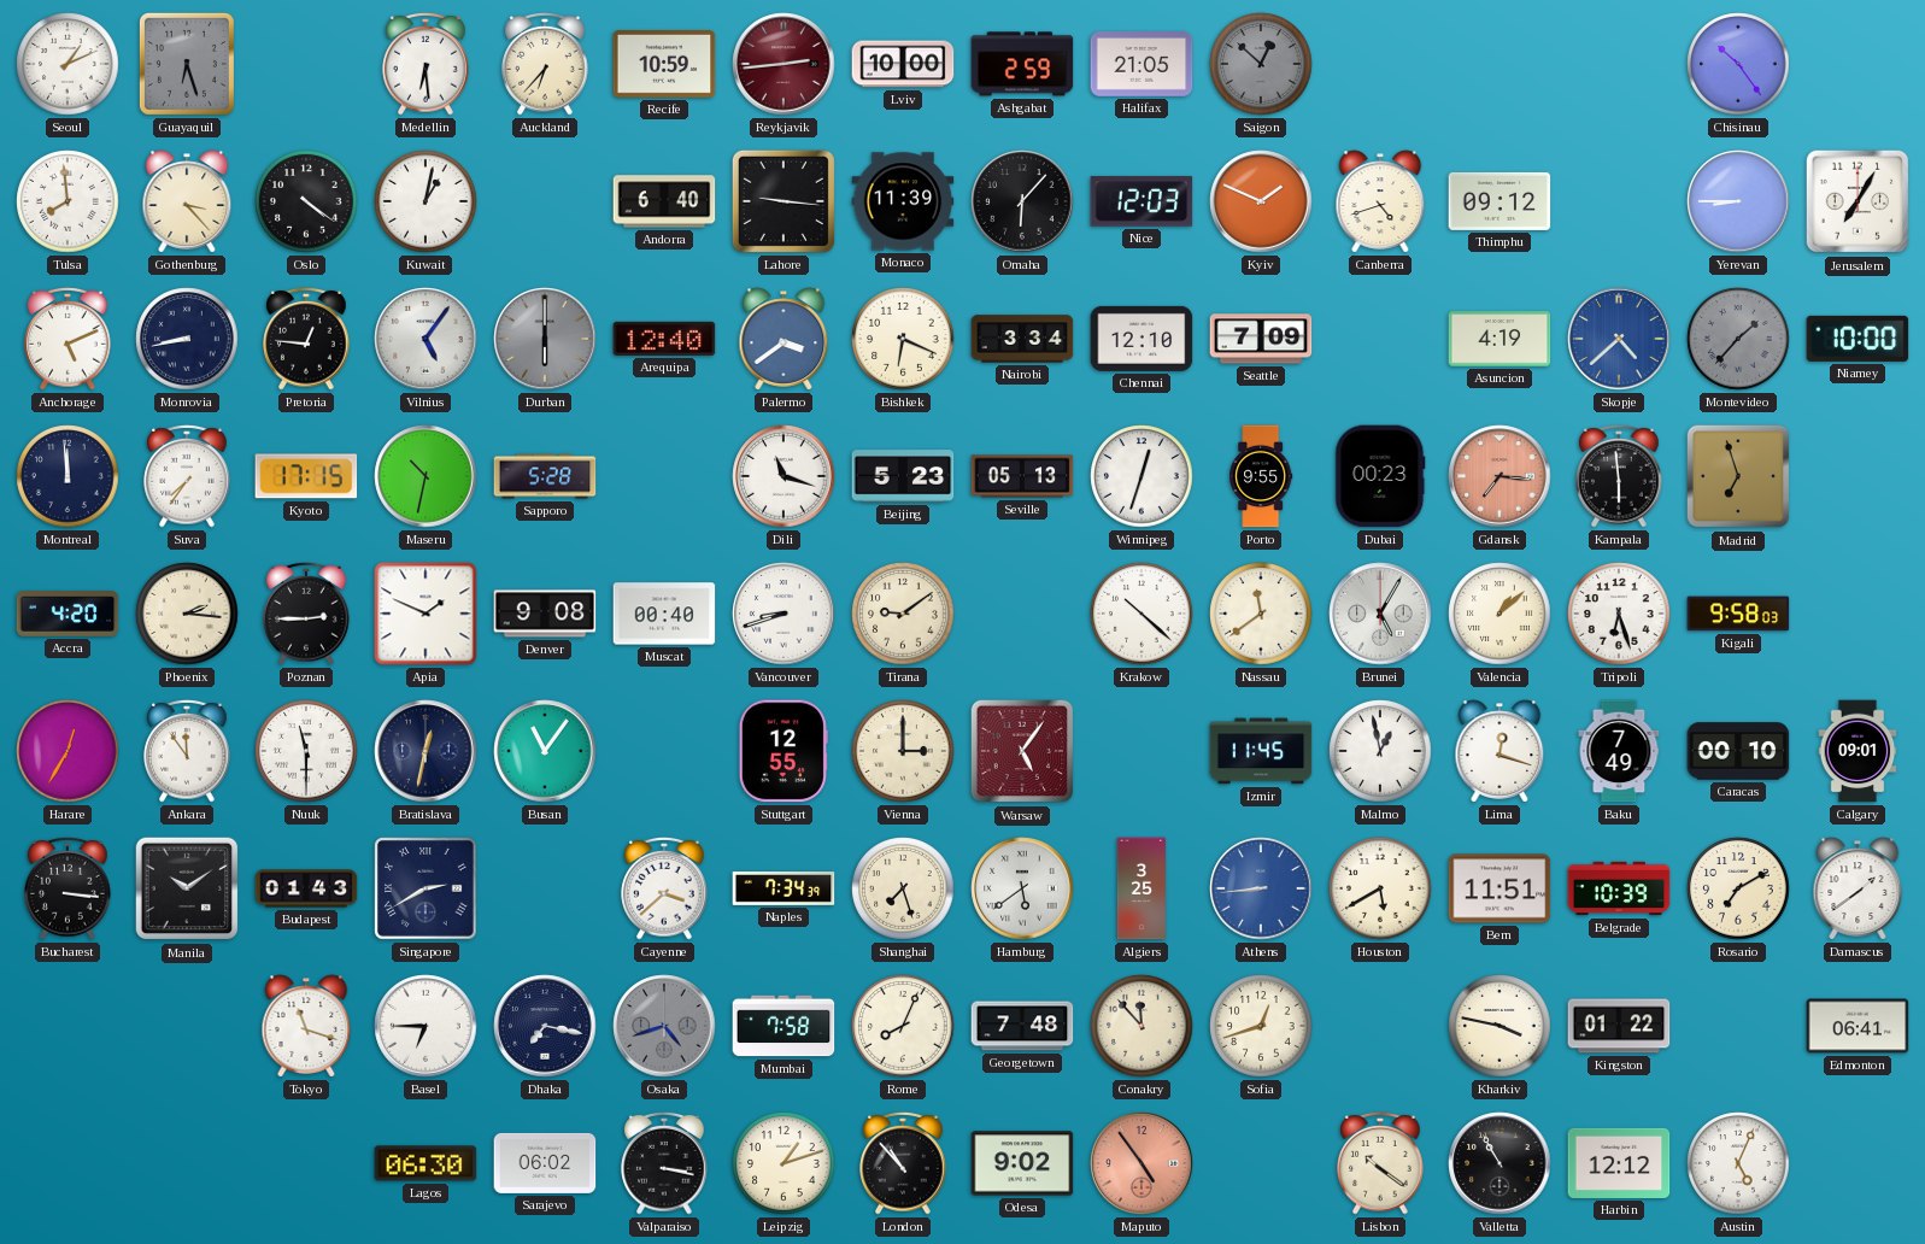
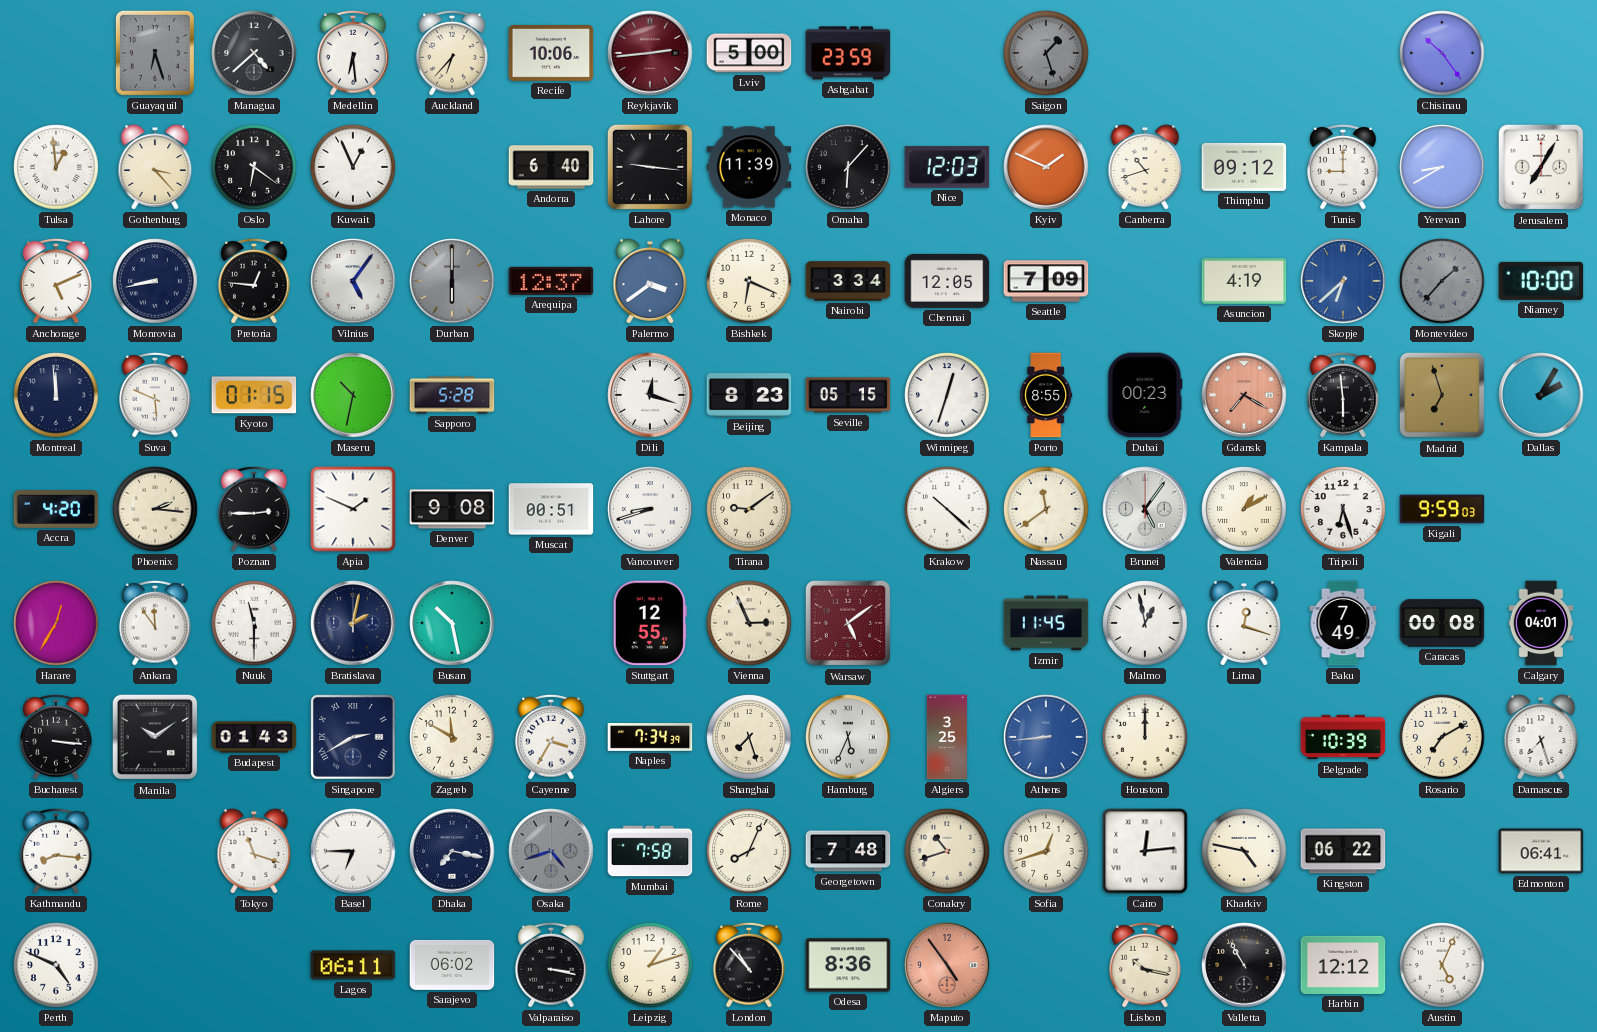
Seoul: 1:11 -> none (68, 64)
Managua: none -> 4:38 (254, 53)
Recife: 10:59 -> 10:06 (551, 54)
Lviv: 10:00 -> 5:00 (749, 53)
Ashgabat: 2:59 -> 23:59 (848, 53)
Halifax: 21:05 -> none (1141, 65)
Saigon: 12:52 -> 1:27 (1046, 53)
Tulsa: 7:59 -> 12:59 (56, 167)
Oslo: 4:21 -> 6:21 (254, 167)
Kuwait: 1:02 -> 12:56 (353, 167)
Canberra: 4:42 -> 10:42 (1145, 167)
Tunis: none -> 9:00 (1343, 167)
Yerevan: 8:45 -> 8:40 (1442, 167)
Arequipa: 12:40 -> 12:37 (551, 281)
Chennai: 12:10 -> 12:05 (947, 281)
Skopje: 4:38 -> 6:38 (1343, 281)
Suva: 7:36 -> 5:49 (155, 395)
Kyoto: 17:15 -> 01:15 (254, 395)
Dili: 11:18 -> 12:18 (650, 395)
Beijing: 5:23 -> 8:23 (749, 395)
Seville: 05:13 -> 05:15 (848, 395)
Porto: 9:55 -> 8:55 (1046, 395)
Gdansk: 7:16 -> 7:20 (1244, 395)
Dallas: none -> 2:05 (1541, 395)
Muscat: 00:40 -> 00:51 (551, 509)
Brunei: 5:05 -> 5:06 (1145, 509)
Valencia: 1:08 -> 1:10 (1244, 509)
Kigali: 9:58 -> 9:59 (1442, 509)
Bratislava: 12:32 -> 2:02 (353, 623)
Busan: 11:06 -> 10:28 (452, 623)
Vienna: 3:00 -> 2:56 (749, 623)
Warsaw: 5:06 -> 5:09 (848, 623)
Caracas: 00:10 -> 00:08 (1442, 623)
Calgary: 09:01 -> 04:01 (1541, 623)
Zagreb: none -> 11:50 (452, 737)
Cayenne: 3:38 -> 3:35 (551, 737)
Hamburg: 5:39 -> 5:34 (848, 737)
Houston: 5:40 -> 12:00 (1145, 737)
Bern: 11:51 -> none (1499, 888)
Damascus: 1:39 -> 7:27 (1541, 737)
Kathmandu: none -> 8:16 (56, 851)
Conakry: 11:53 -> 10:42 (947, 851)
Cairo: none -> 12:14 (1145, 851)
Kharkiv: 3:47 -> 4:47 (1244, 851)
Kingston: 01:22 -> 06:22 (1343, 851)
Perth: none -> 4:49 (56, 965)
Lagos: 06:30 -> 06:11 (353, 965)
Odesa: 9:02 -> 8:36 (848, 965)
Lisbon: 10:21 -> 10:17 (1145, 965)
